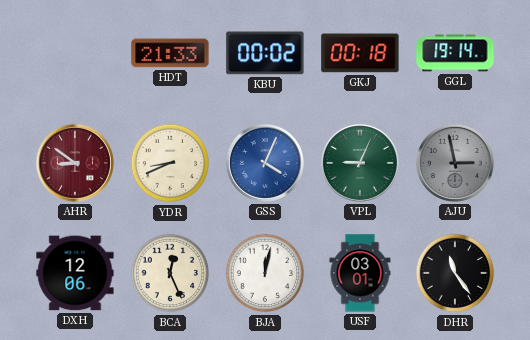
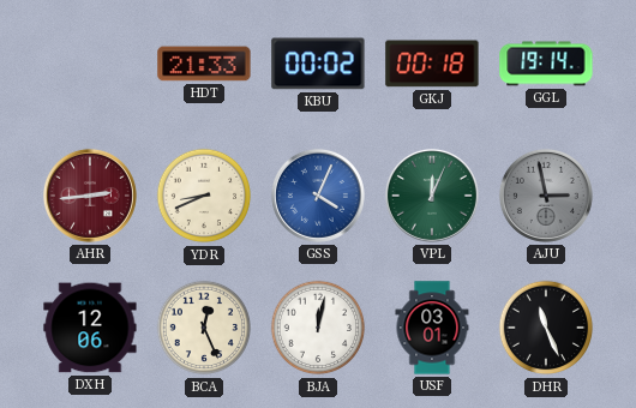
AHR: 8:51 -> 2:44 (90, 196)
VPL: 9:04 -> 12:04 (432, 196)
DHR: 11:24 -> 11:26 (546, 328)
